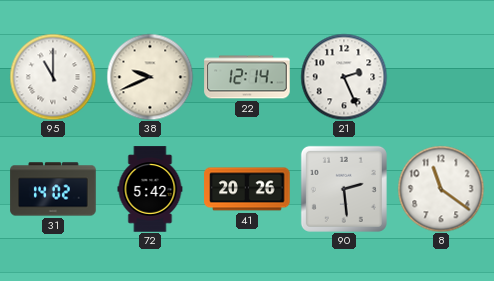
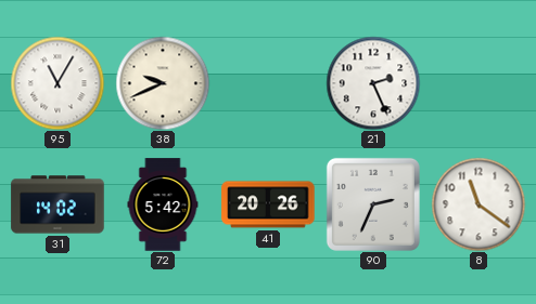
95: 11:00 -> 11:05 (58, 83)
22: 12:14 -> none (247, 77)
90: 2:29 -> 2:34 (373, 204)
